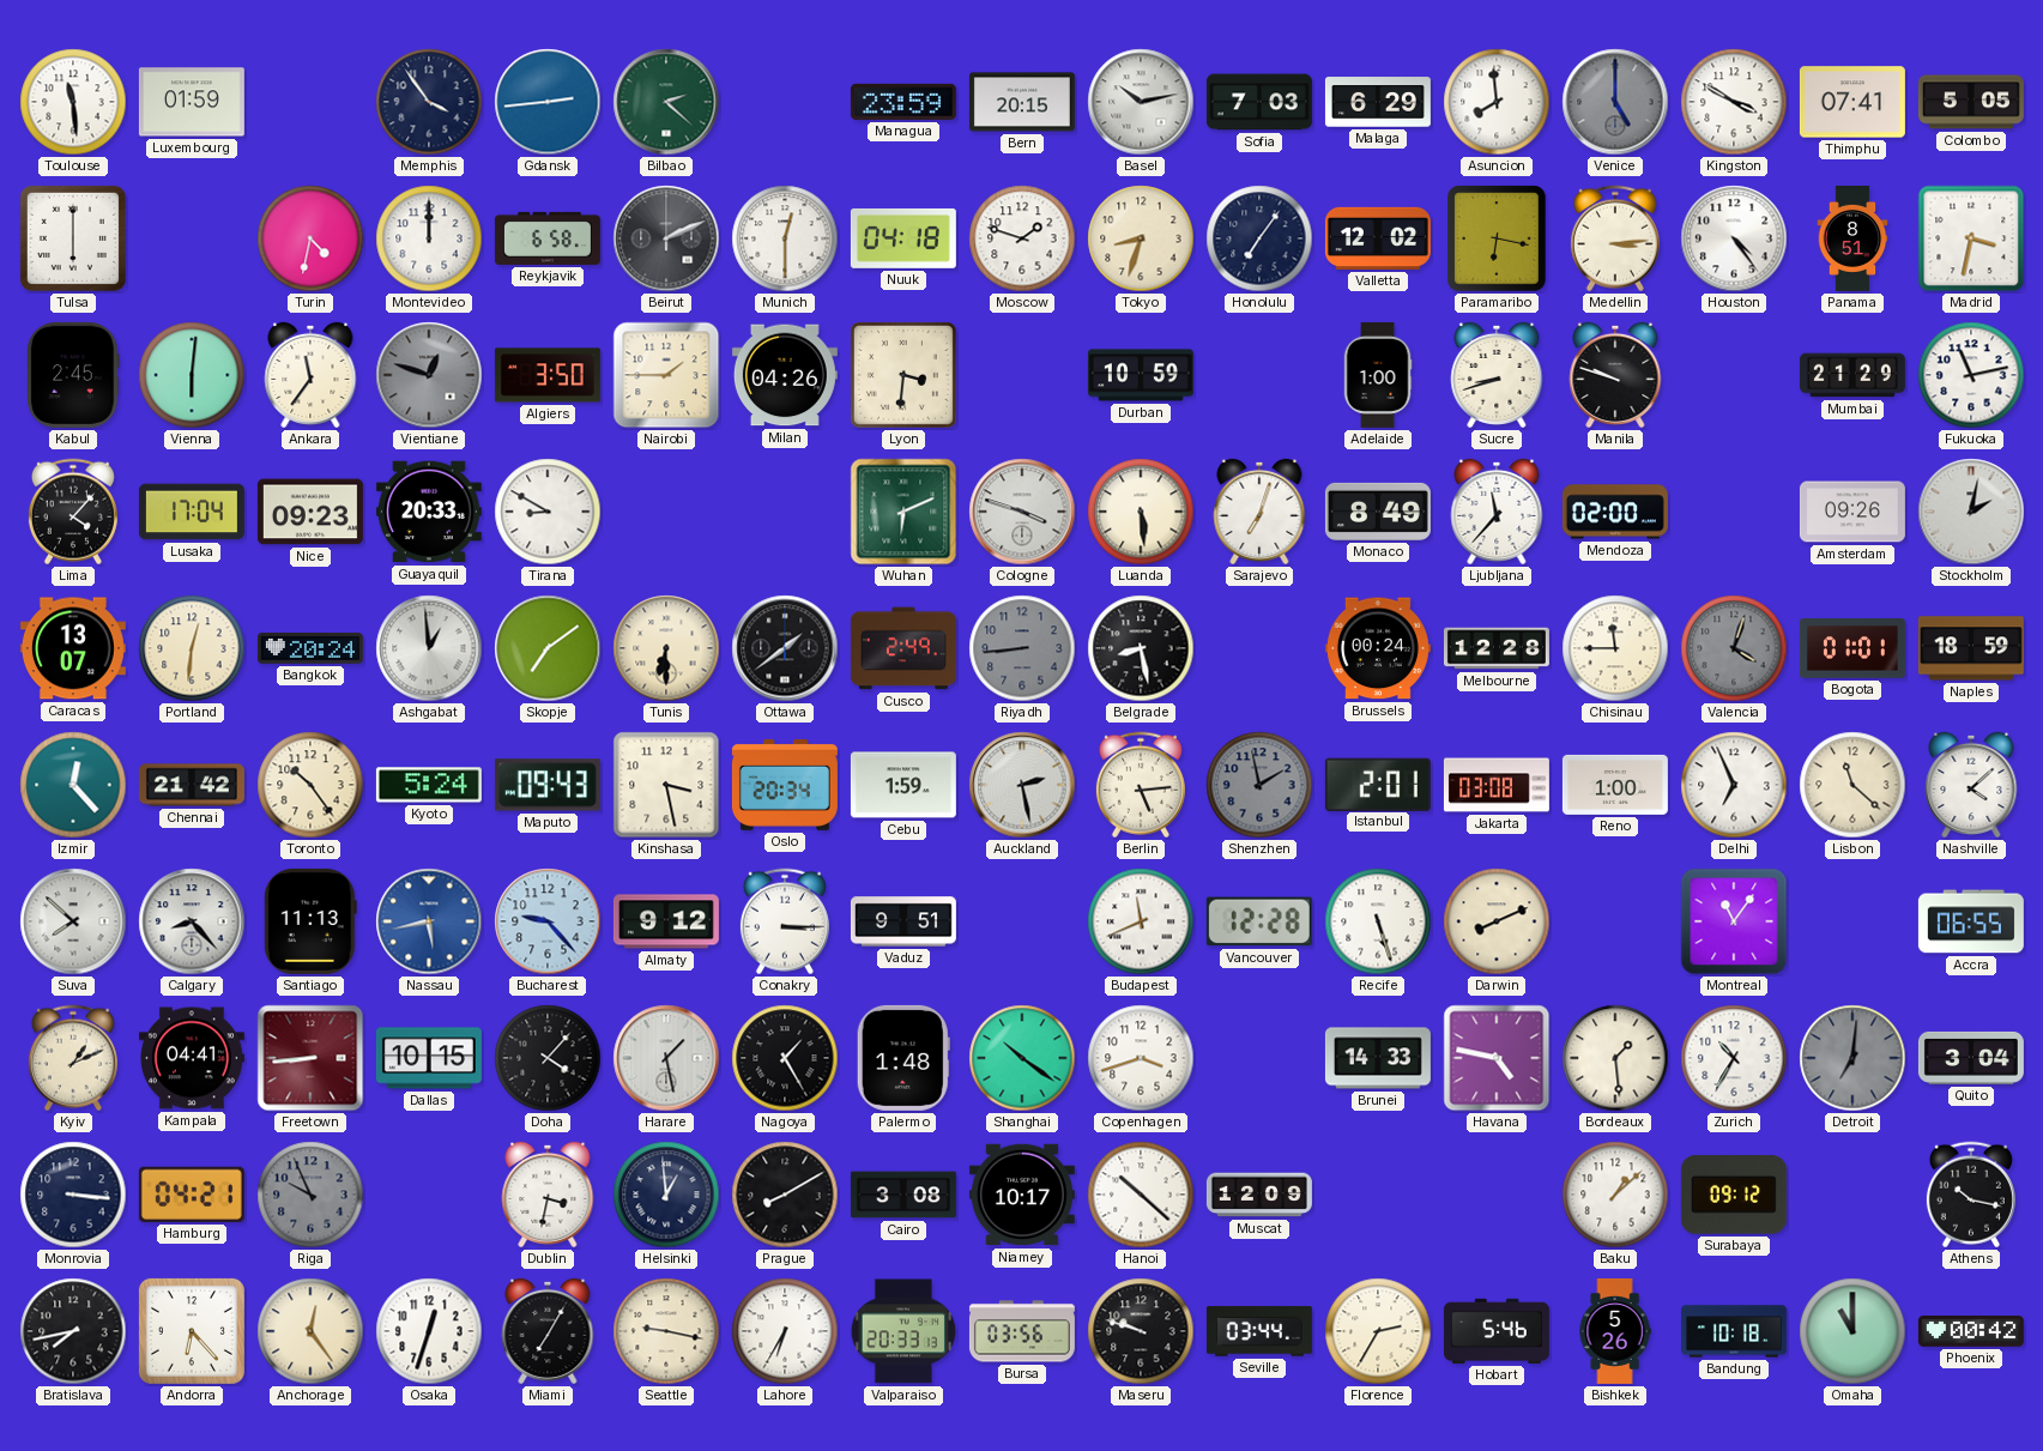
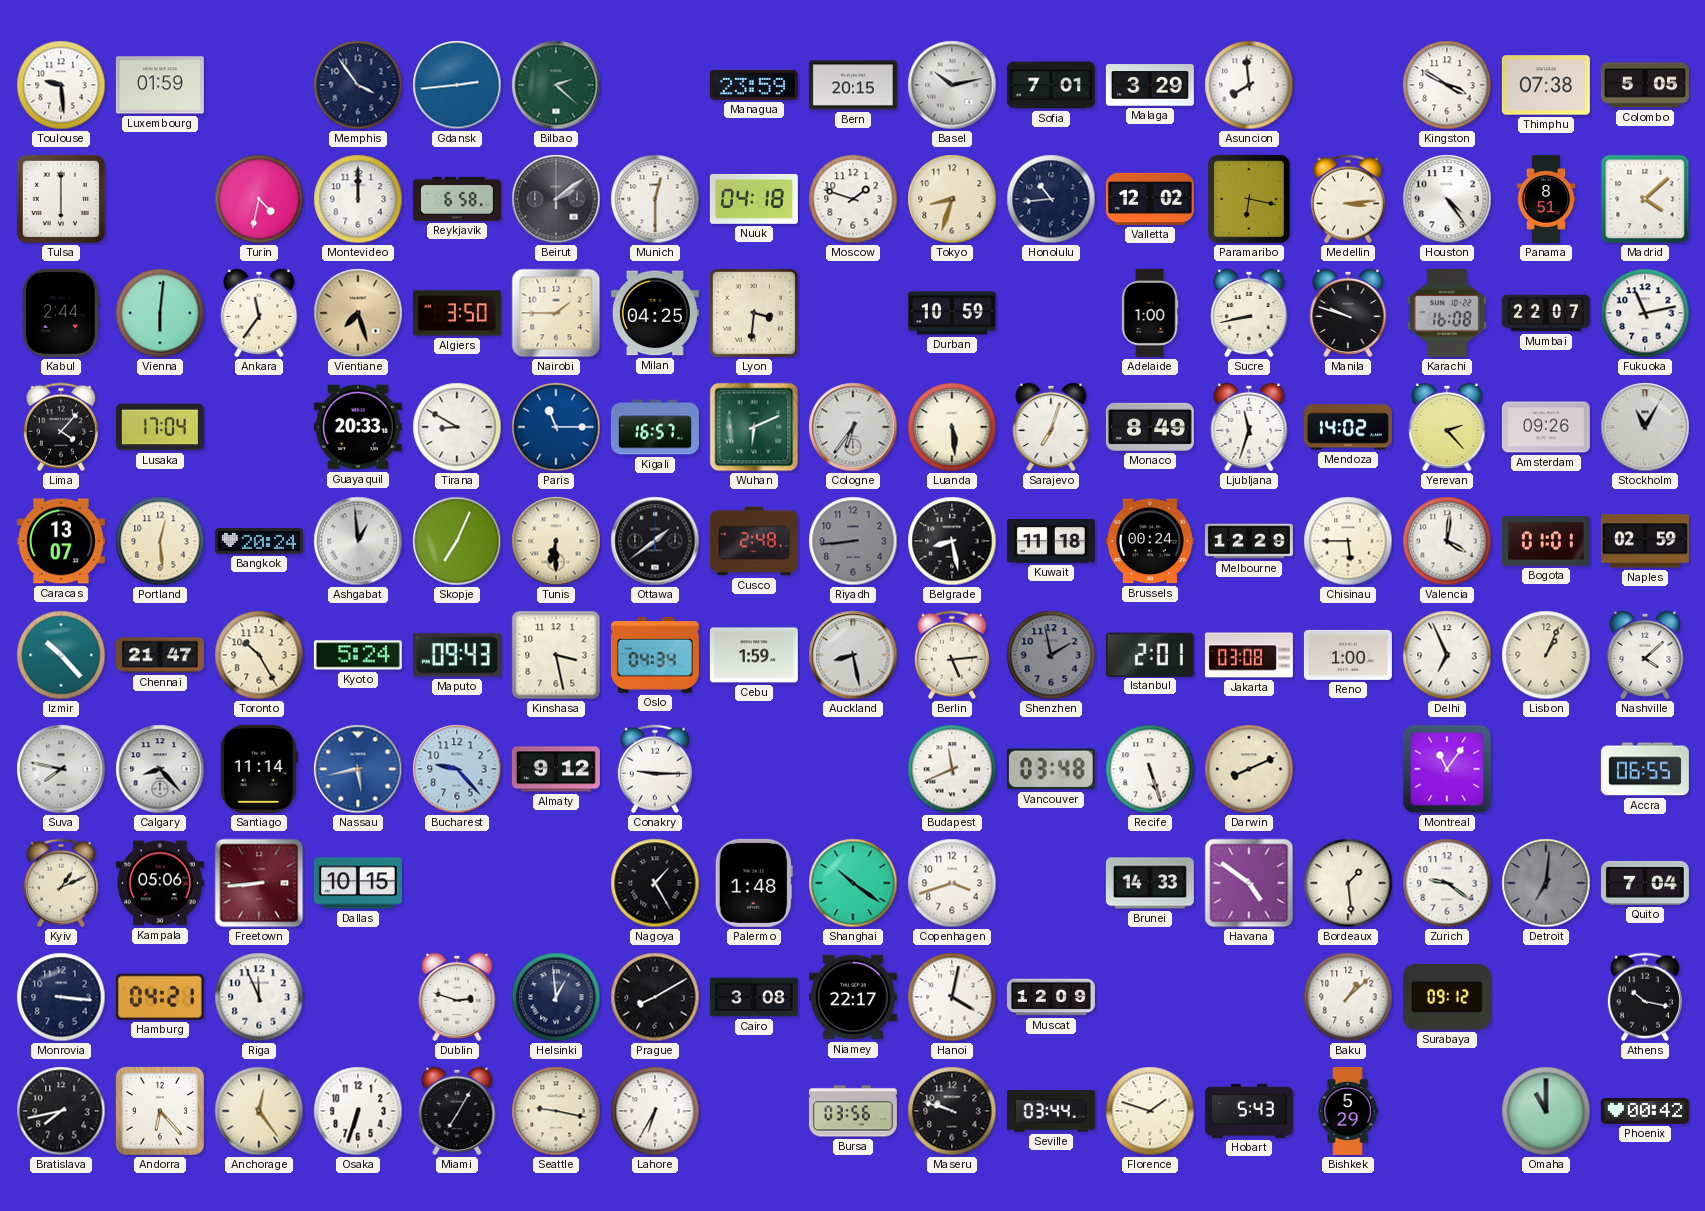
Toulouse: 11:29 -> 9:29 (61, 85)
Sofia: 7:03 -> 7:01 (1051, 85)
Malaga: 6:29 -> 3:29 (1150, 85)
Venice: 5:00 -> none (1615, 102)
Thimphu: 07:41 -> 07:38 (1546, 85)
Beirut: 2:11 -> 2:09 (556, 199)
Honolulu: 7:06 -> 10:44 (1051, 199)
Madrid: 3:32 -> 4:08 (1645, 199)
Kabul: 2:45 -> 2:44 (61, 313)
Vientiane: 12:48 -> 7:27 (358, 313)
Vientiane dial: grey -> champagne (358, 313)
Milan: 04:26 -> 04:25 (655, 313)
Sucre: 8:42 -> 8:43 (1249, 313)
Karachi: none -> 16:08 (1447, 313)
Mumbai: 21:29 -> 22:07 (1546, 313)
Nice: 09:23 -> none (310, 512)
Paris: none -> 11:15 (556, 427)
Kigali: none -> 16:57 (655, 427)
Cologne: 3:48 -> 6:36 (853, 427)
Ljubljana: 11:37 -> 11:33 (1249, 427)
Mendoza: 02:00 -> 14:02 (1348, 427)
Yerevan: none -> 2:23 (1447, 427)
Stockholm: 2:02 -> 11:05 (1645, 427)
Portland: 12:31 -> 12:29 (160, 541)
Skopje: 7:09 -> 7:04 (457, 541)
Cusco: 2:49 -> 2:48 (754, 541)
Kuwait: none -> 11:18 (1051, 541)
Melbourne: 12:28 -> 12:29 (1249, 541)
Chisinau: 11:45 -> 5:45 (1348, 541)
Valencia: 4:03 -> 4:01 (1447, 541)
Valencia dial: grey -> white (1447, 541)
Naples: 18:59 -> 02:59 (1645, 541)
Izmir: 12:23 -> 10:23 (61, 655)
Chennai: 21:42 -> 21:47 (160, 655)
Toronto: 10:24 -> 10:25 (259, 655)
Oslo: 20:34 -> 04:34 (655, 655)
Auckland: 2:28 -> 8:28 (853, 655)
Lisbon: 11:22 -> 1:04 (1546, 655)
Suva: 7:52 -> 7:47 (61, 769)
Santiago: 11:13 -> 11:14 (259, 769)
Conakry: 3:15 -> 9:15 (655, 769)
Vaduz: 9:51 -> none (903, 921)
Vancouver: 12:28 -> 03:48 (1051, 769)
Kampala: 04:41 -> 05:06 (160, 883)
Doha: 4:07 -> none (548, 1058)
Harare: 1:28 -> none (666, 1058)
Havana: 4:47 -> 4:51 (1249, 883)
Zurich: 10:35 -> 9:21 (1447, 883)
Quito: 3:04 -> 7:04 (1645, 883)
Riga: 9:56 -> 11:56 (259, 997)
Riga dial: grey -> white (259, 997)
Dublin: 3:32 -> 2:48 (457, 997)
Niamey: 10:17 -> 22:17 (853, 997)
Hanoi: 10:22 -> 4:02 (952, 997)
Osaka: 12:33 -> 6:33 (358, 1111)
Valparaiso: 20:33 -> none (903, 1331)
Florence: 2:35 -> 1:48 (1150, 1111)
Hobart: 5:46 -> 5:43 (1249, 1111)
Bishkek: 5:26 -> 5:29 (1348, 1111)
Bandung: 10:18 -> none (1734, 1331)
